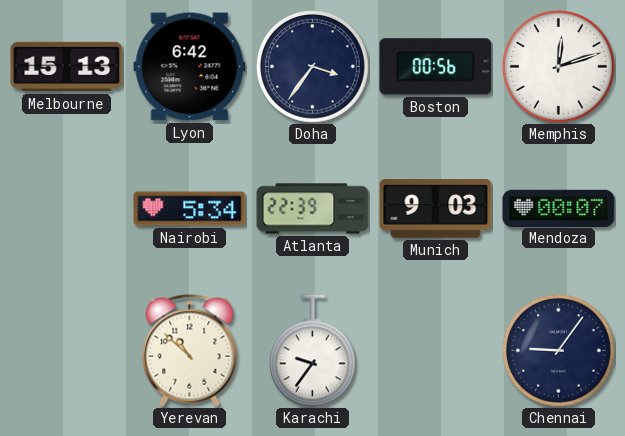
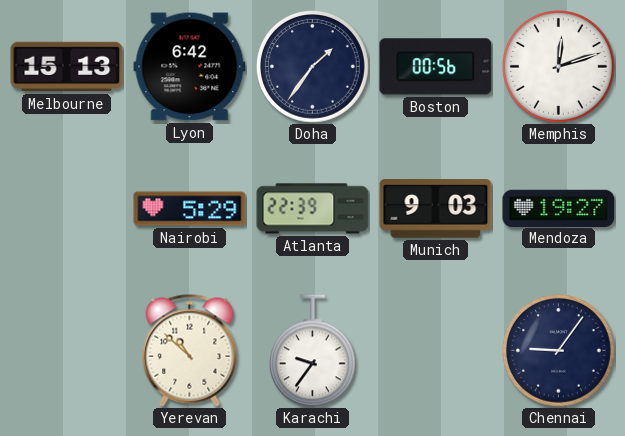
Doha: 3:36 -> 1:36 (313, 67)
Nairobi: 5:34 -> 5:29 (190, 209)
Mendoza: 00:07 -> 19:27 (559, 208)
